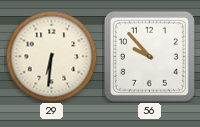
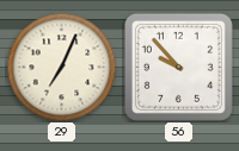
29: 6:31 -> 7:04 (61, 67)
